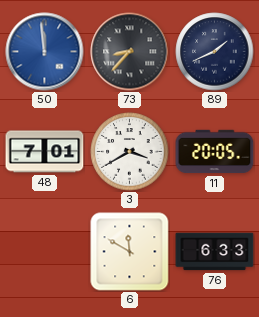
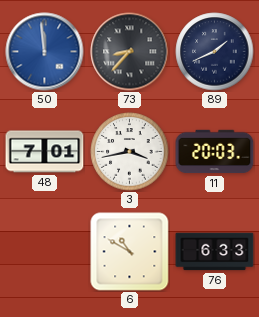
3: 3:40 -> 3:43 (130, 152)
11: 20:05 -> 20:03 (215, 152)
6: 11:50 -> 10:50 (130, 252)
